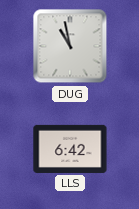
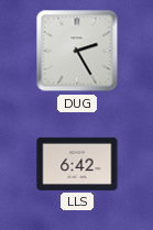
DUG: 10:58 -> 2:25 (77, 51)
